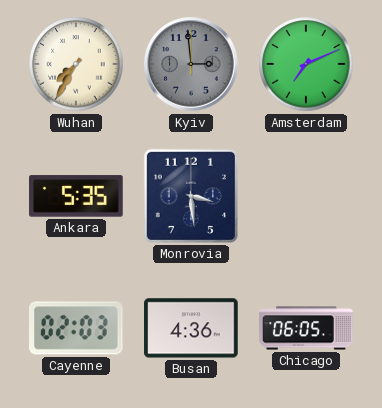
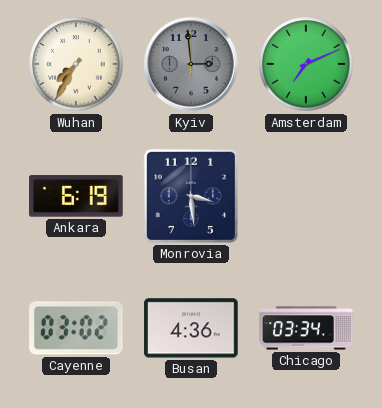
Ankara: 5:35 -> 6:19 (76, 196)
Cayenne: 02:03 -> 03:02 (77, 328)
Chicago: 06:05 -> 03:34 (306, 328)
